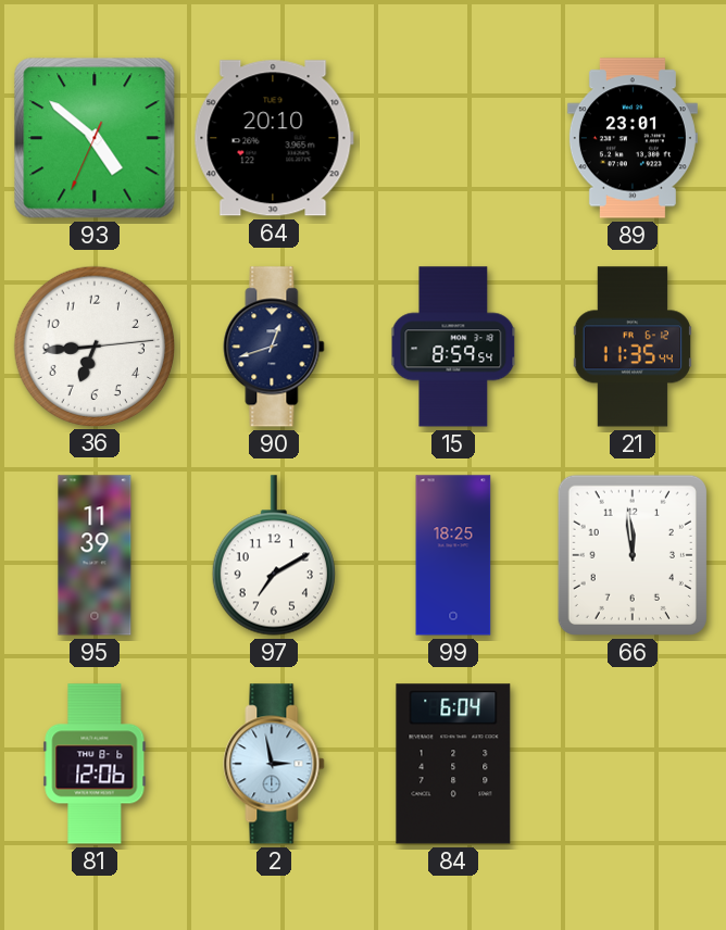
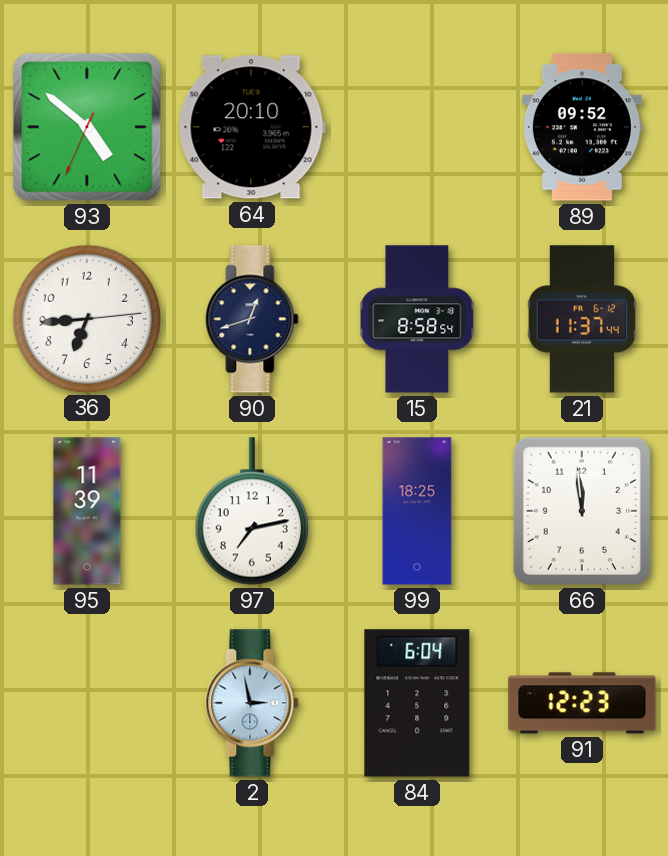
89: 23:01 -> 09:52 (582, 127)
15: 8:59 -> 8:58 (417, 319)
21: 11:35 -> 11:37 (582, 319)
97: 7:10 -> 7:13 (252, 511)
81: 12:06 -> none (95, 764)
91: none -> 12:23 (582, 703)
